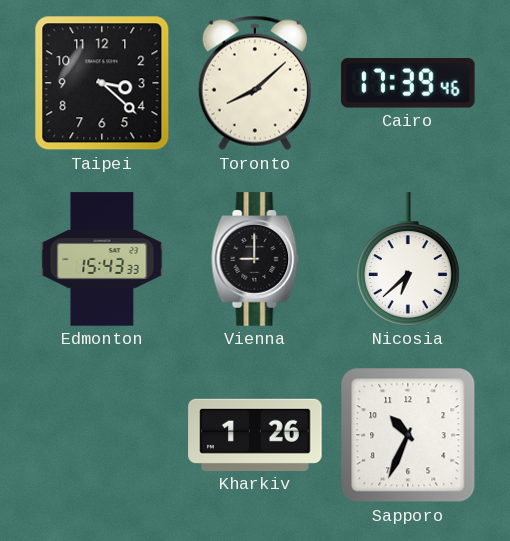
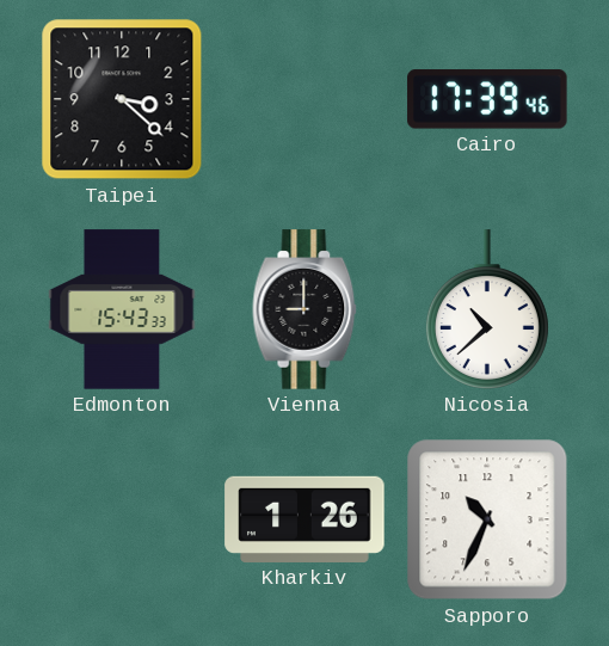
Toronto: 8:08 -> none (255, 83)
Nicosia: 6:38 -> 10:38 (487, 309)
